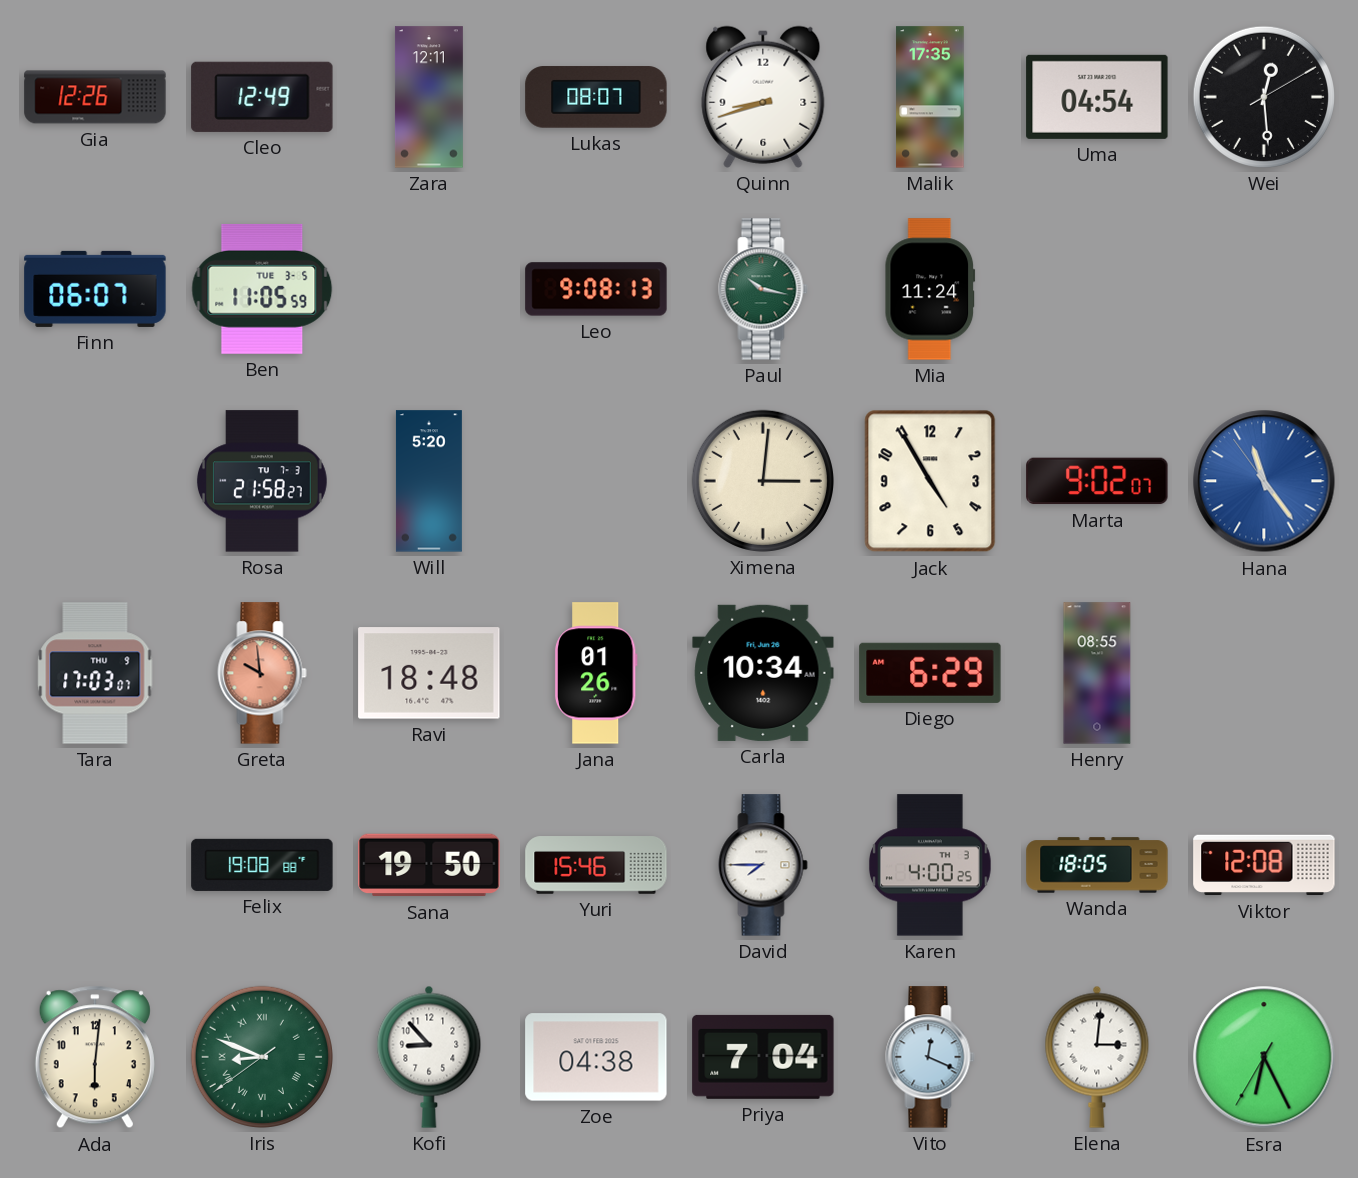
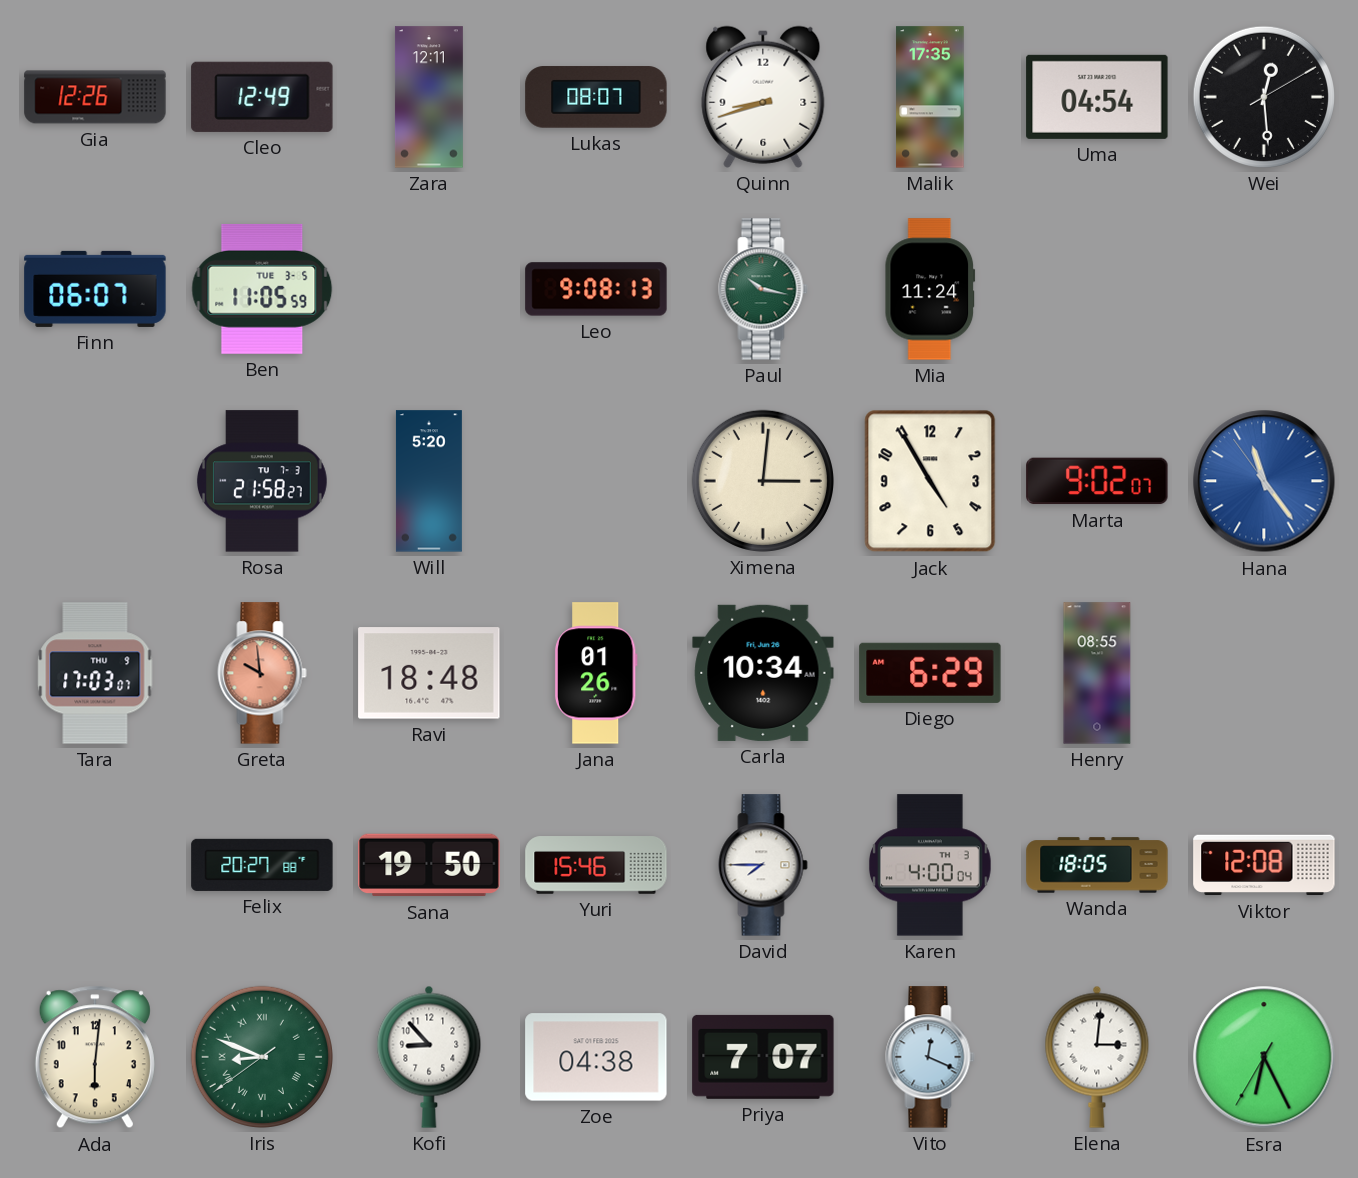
Felix: 19:08 -> 20:27 (262, 865)
Karen: 4:00:25 -> 4:00:04 (930, 865)
Priya: 7:04 -> 7:07 (763, 1057)
